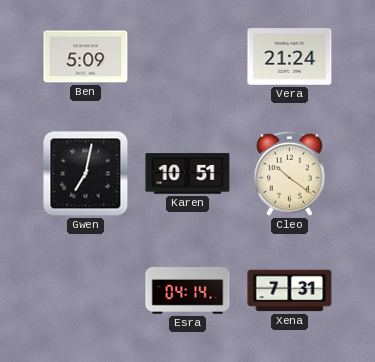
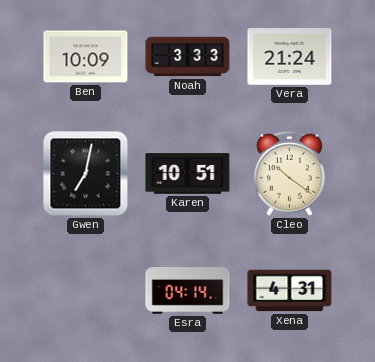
Ben: 5:09 -> 10:09 (86, 57)
Noah: none -> 3:33 (188, 57)
Xena: 7:31 -> 4:31 (290, 291)
